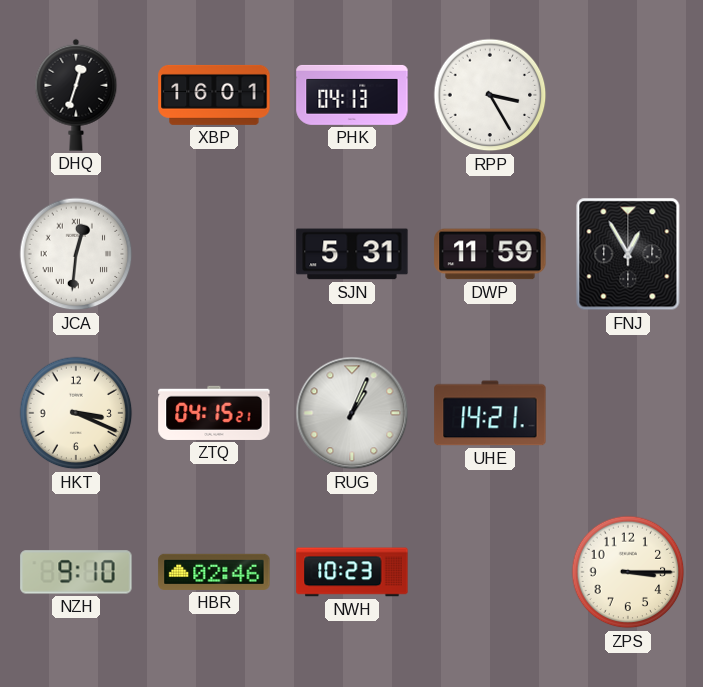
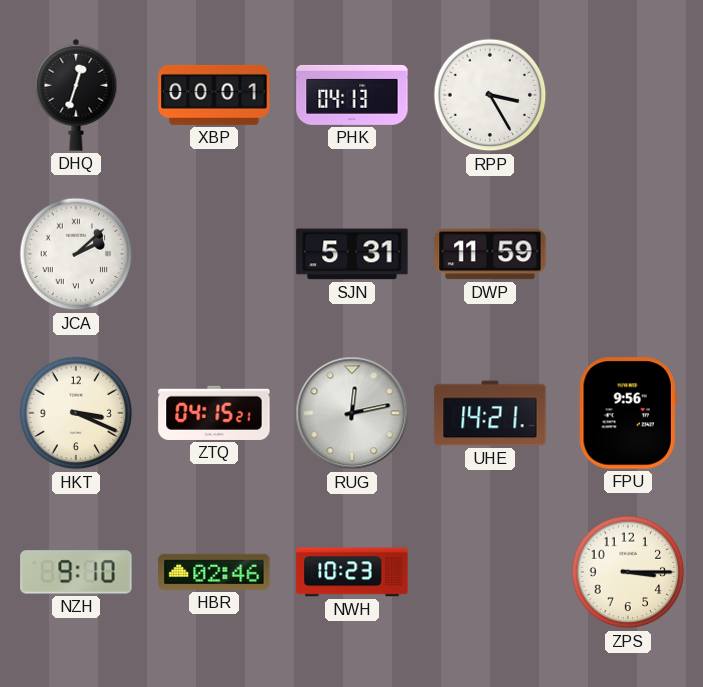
XBP: 16:01 -> 00:01 (214, 95)
JCA: 12:31 -> 2:08 (76, 254)
FNJ: 12:55 -> none (628, 254)
RUG: 1:04 -> 12:13 (352, 413)
FPU: none -> 9:56 (628, 413)
